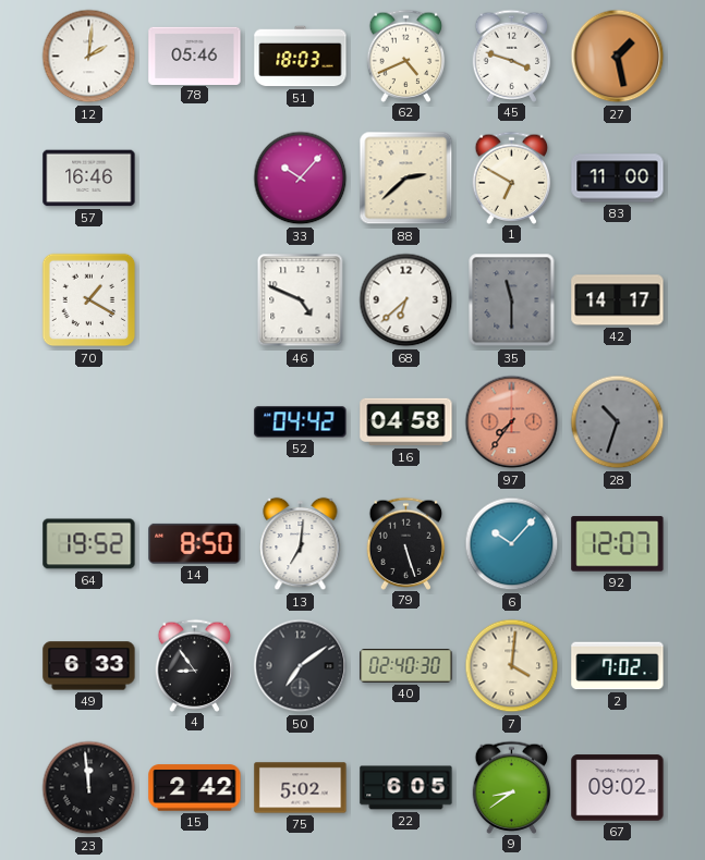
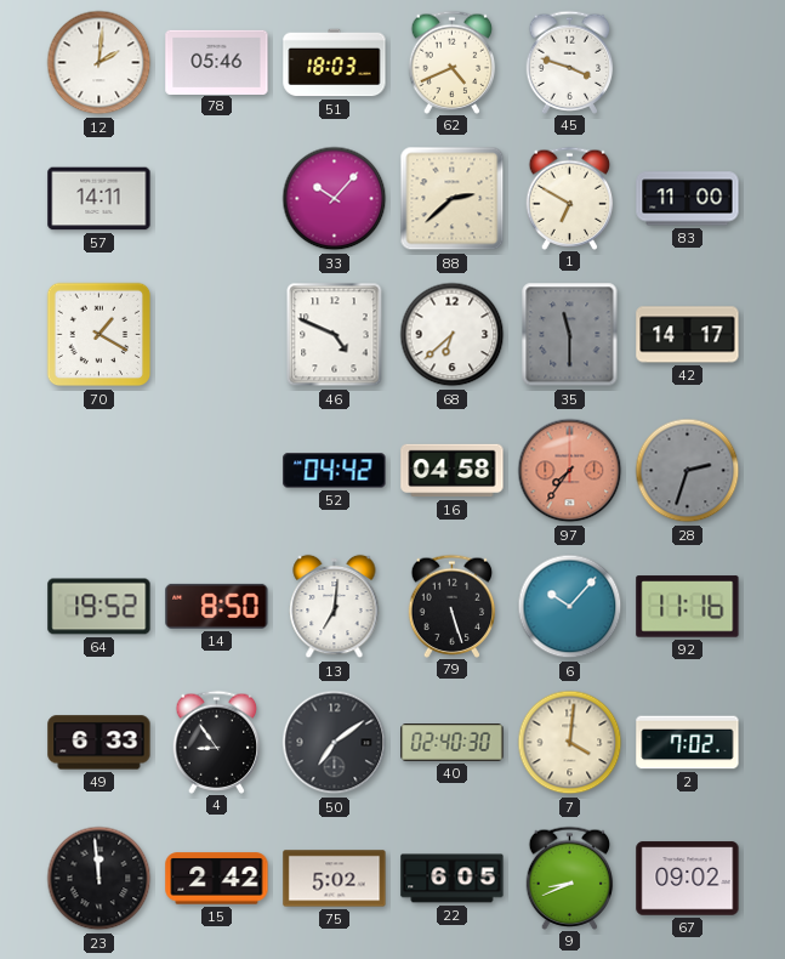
27: 1:28 -> none (618, 57)
57: 16:46 -> 14:11 (99, 199)
28: 10:33 -> 2:33 (688, 471)
92: 12:07 -> 11:16 (688, 607)
9: 8:39 -> 8:41 (570, 878)
